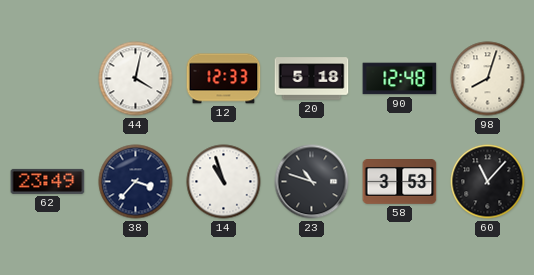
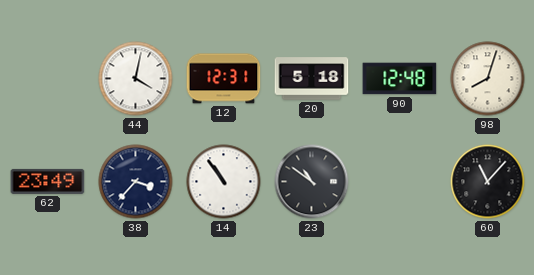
12: 12:33 -> 12:31 (224, 79)
14: 10:57 -> 10:54 (224, 182)
23: 10:48 -> 10:51 (312, 182)
58: 3:53 -> none (400, 182)
